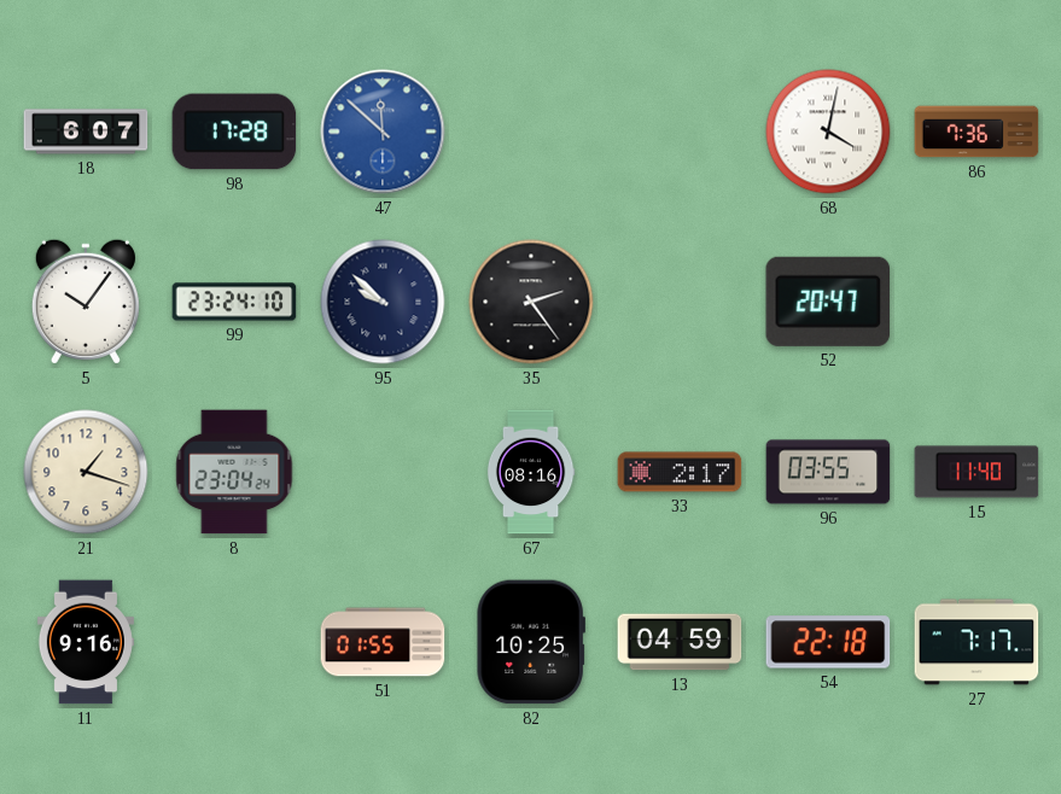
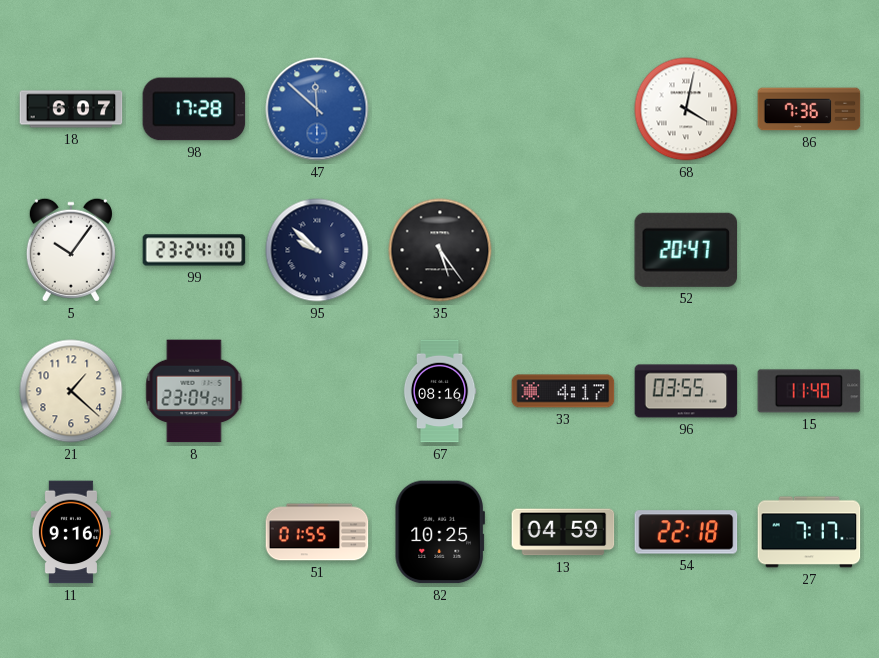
35: 2:24 -> 5:24 (440, 250)
21: 1:18 -> 1:22 (71, 391)
33: 2:17 -> 4:17 (563, 391)
